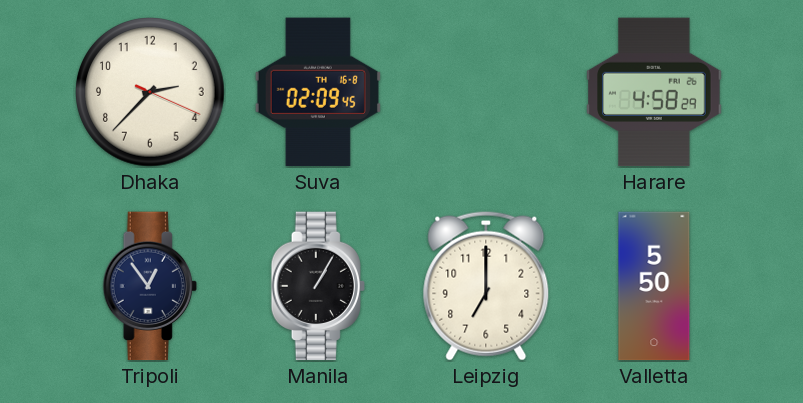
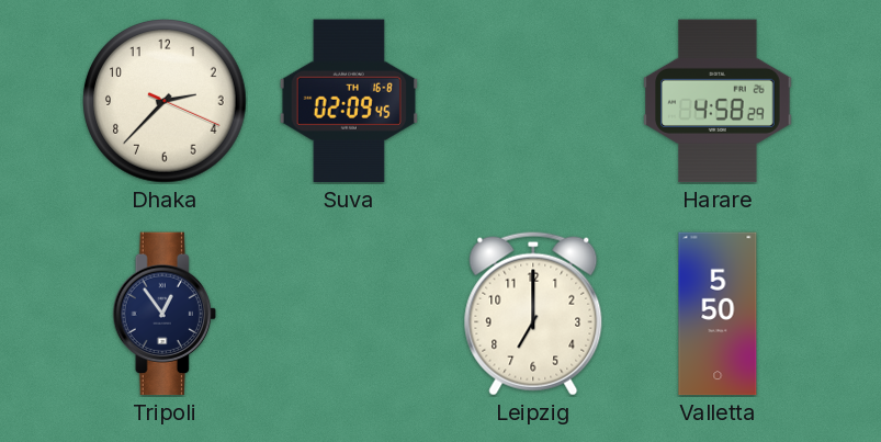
Manila: 1:05 -> none (318, 286)
